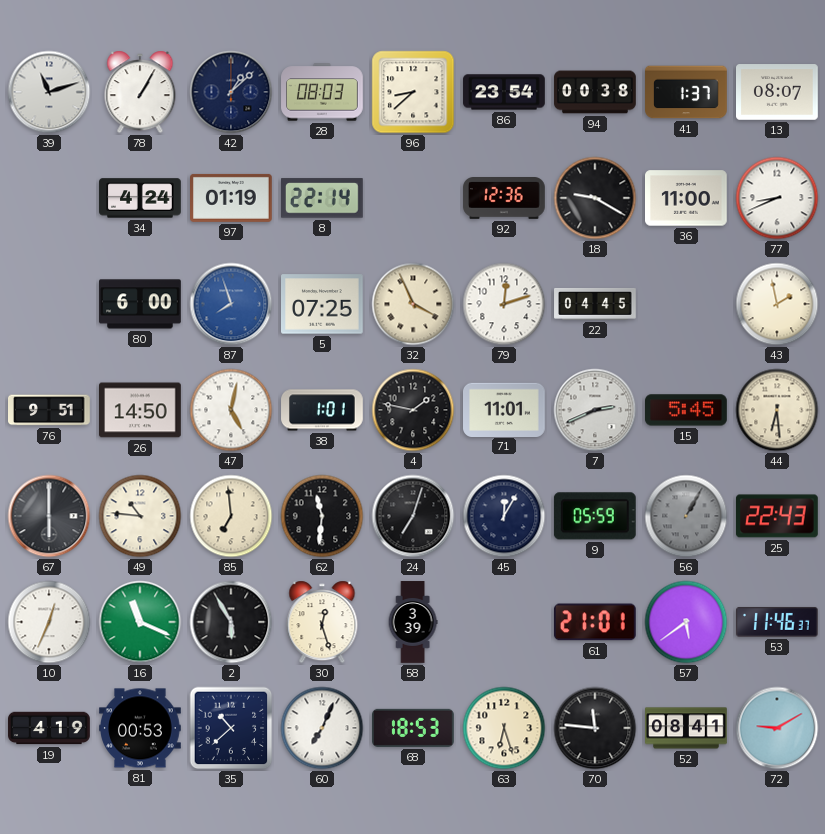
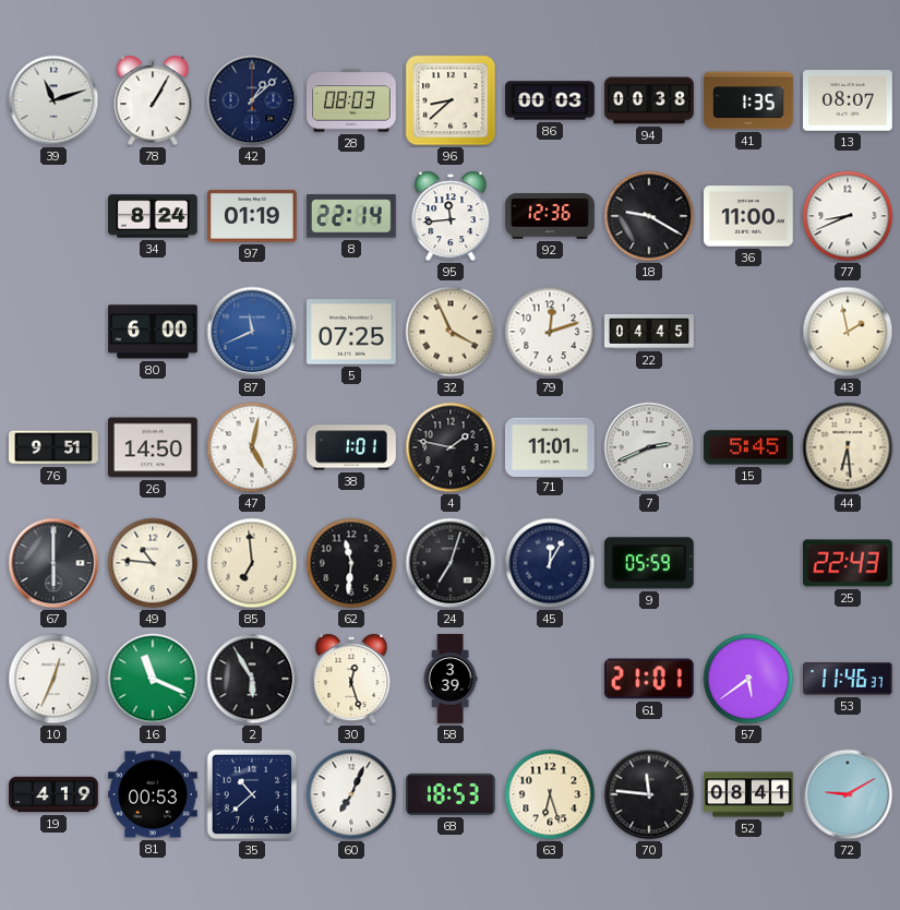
86: 23:54 -> 00:03 (550, 100)
41: 1:37 -> 1:35 (748, 100)
34: 4:24 -> 8:24 (153, 216)
95: none -> 11:44 (451, 216)
87: 7:57 -> 11:41 (252, 332)
56: 1:05 -> none (686, 516)
